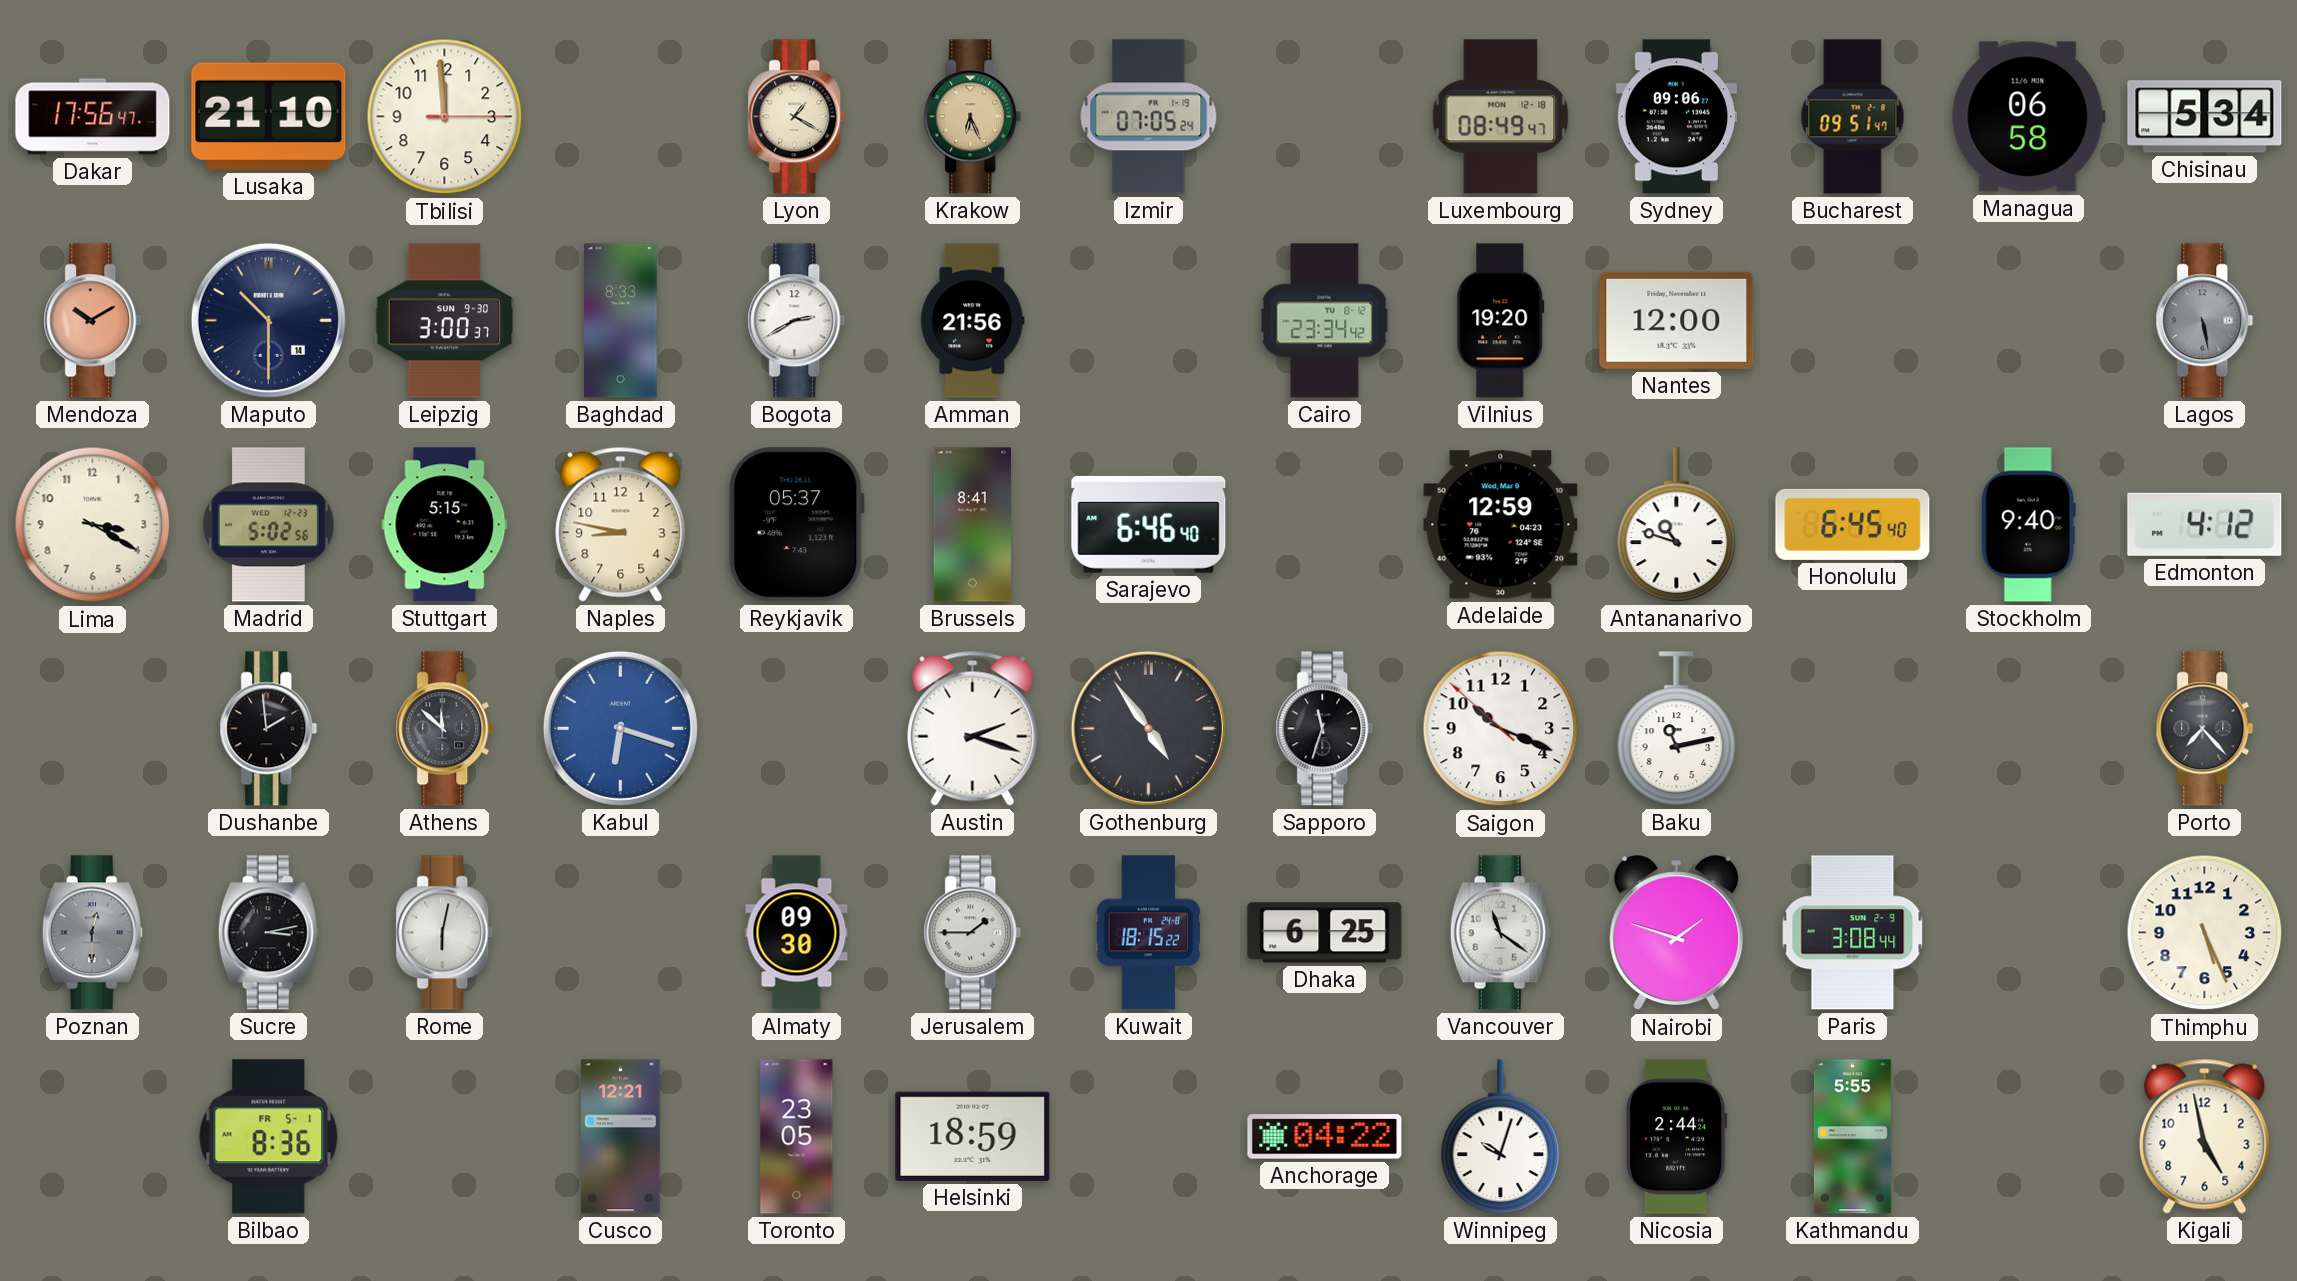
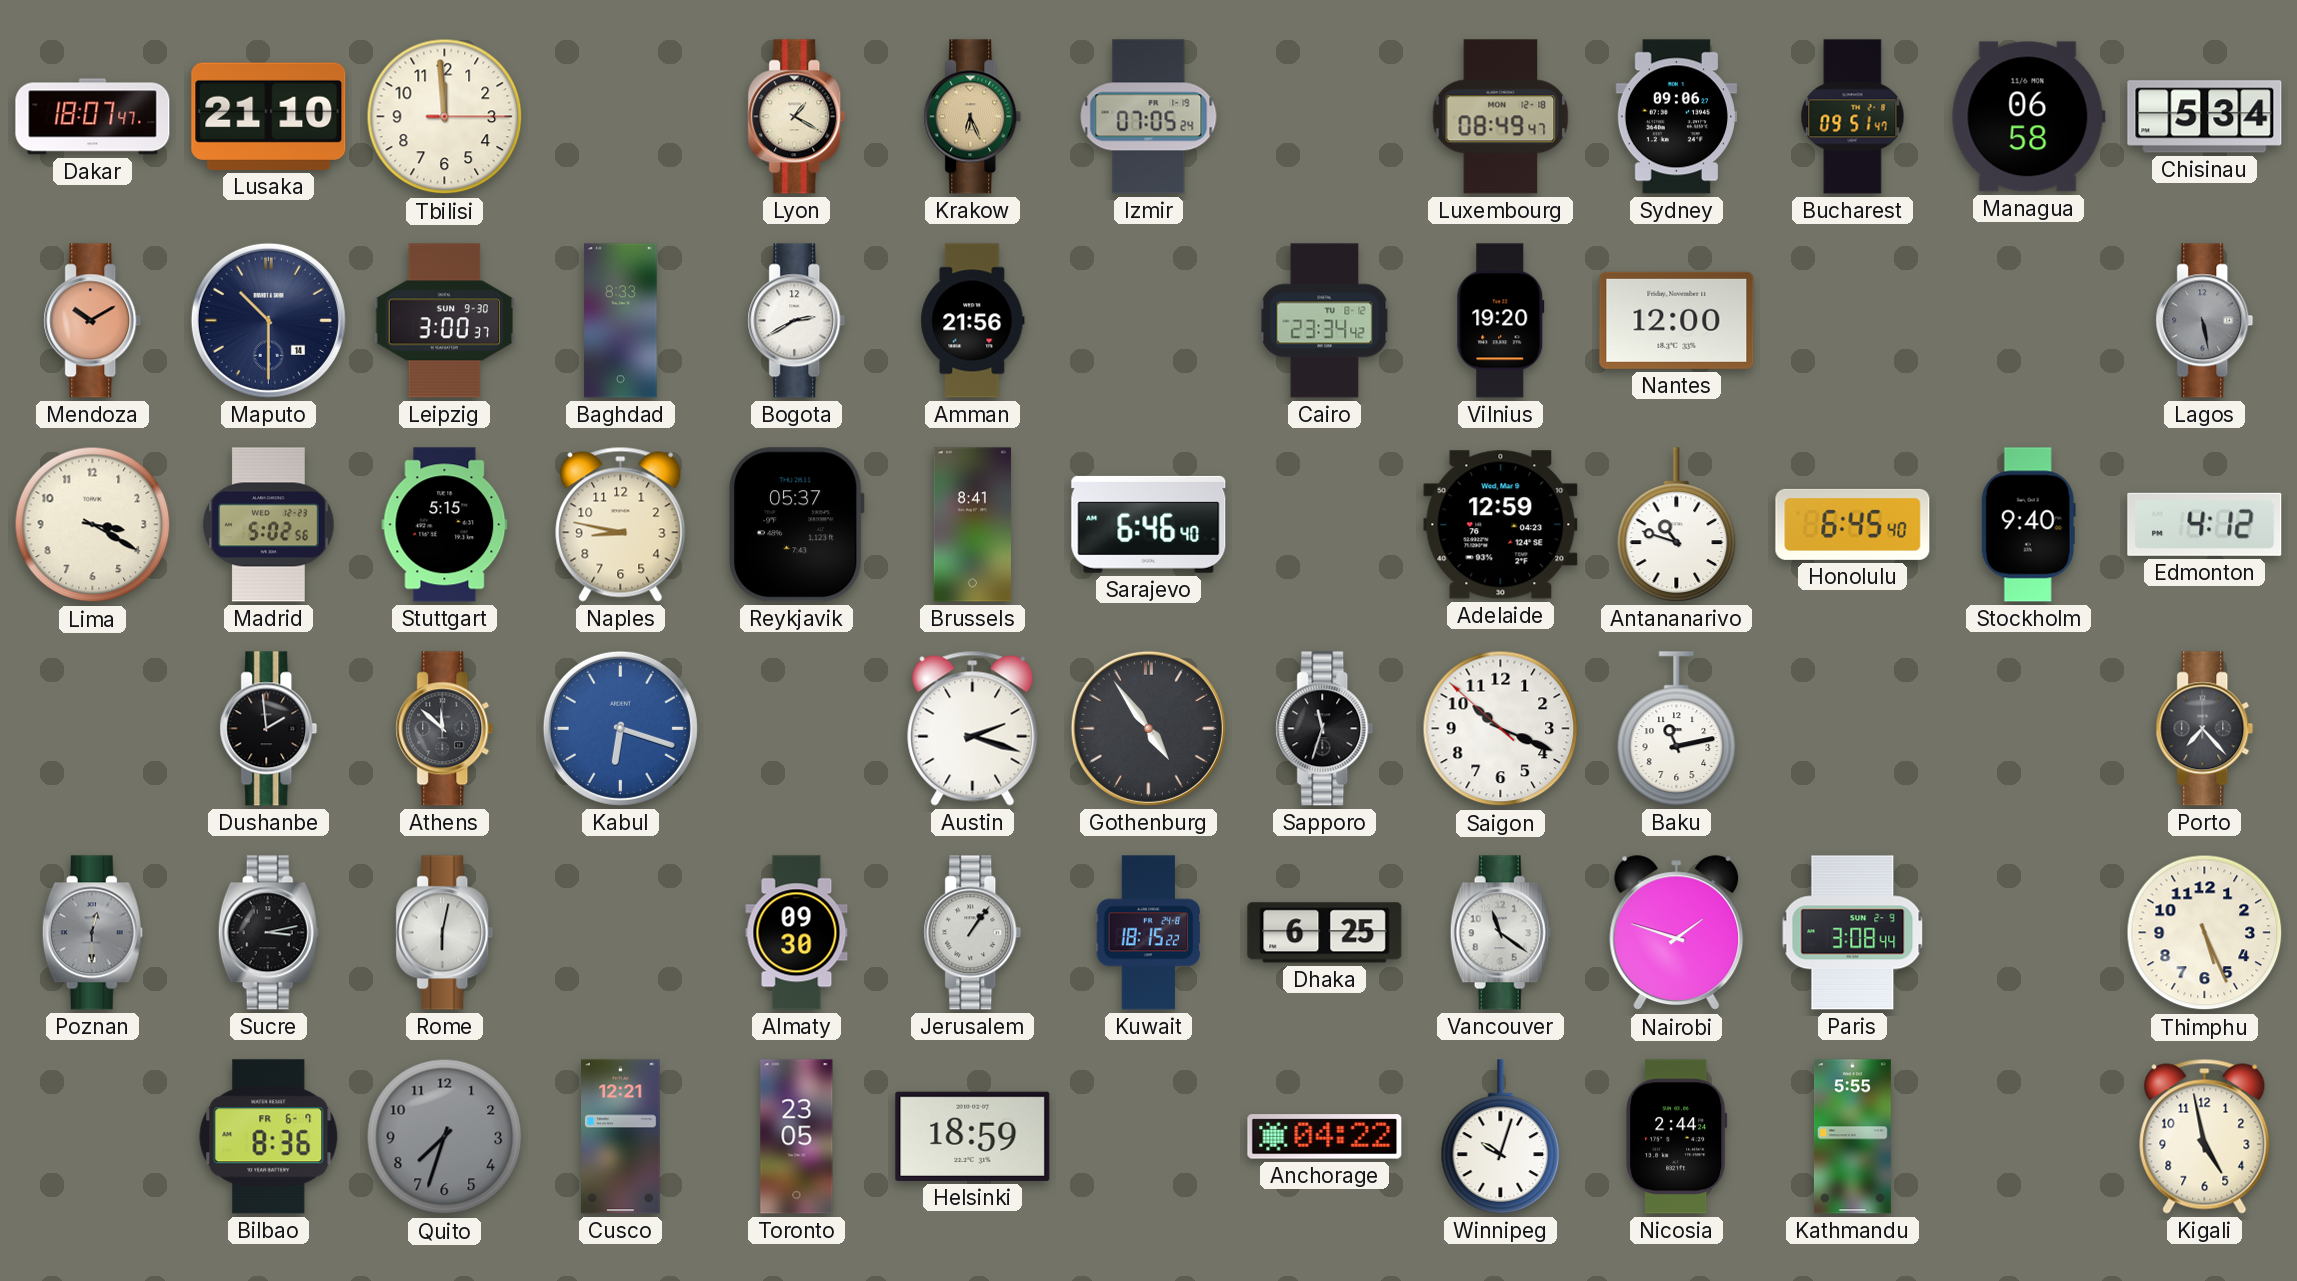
Dakar: 17:56 -> 18:07 (93, 117)
Jerusalem: 1:45 -> 1:06 (973, 933)
Bilbao date: FR 5-1 -> FR 6-7 (269, 1137)
Quito: none -> 7:33 (445, 1137)
